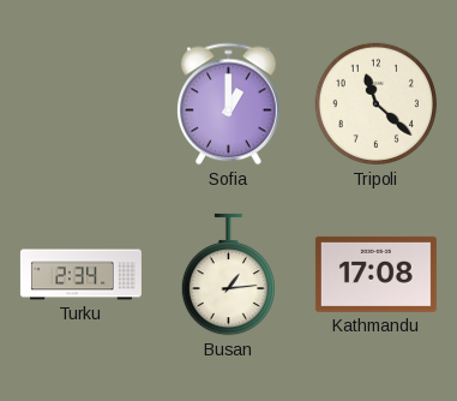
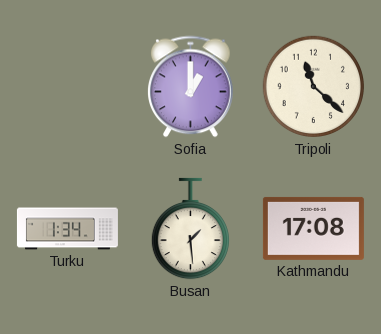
Turku: 2:34 -> 1:34 (67, 229)
Busan: 1:14 -> 1:29 (190, 229)
